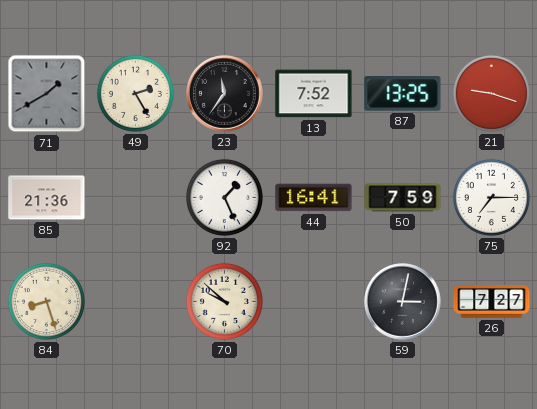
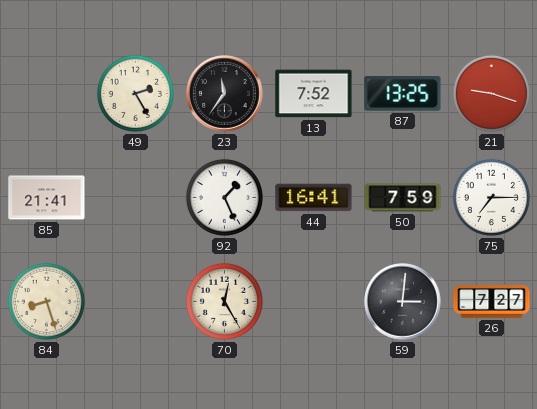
71: 1:40 -> none (47, 94)
85: 21:36 -> 21:41 (47, 198)
70: 9:52 -> 12:25 (224, 301)
59: 3:02 -> 3:01 (403, 302)
